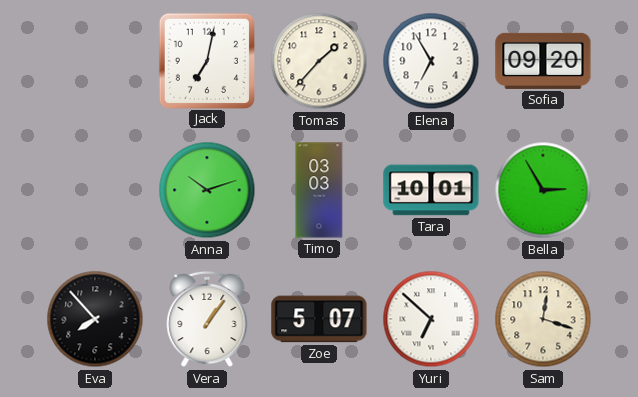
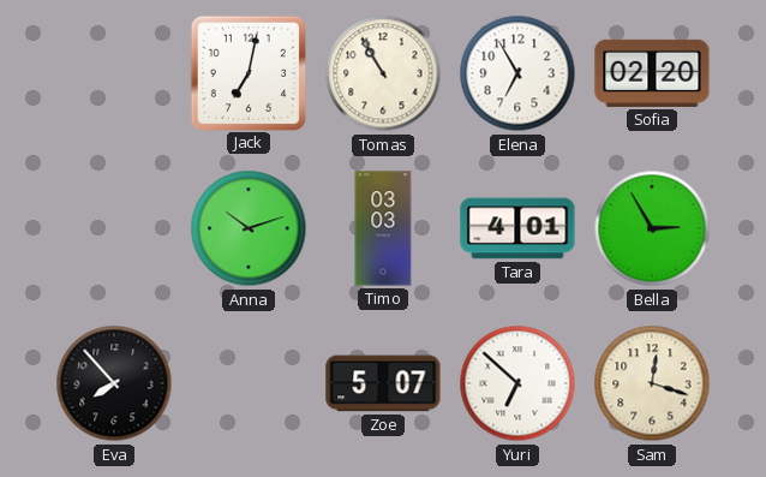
Tomas: 1:37 -> 10:55 (383, 73)
Sofia: 09:20 -> 02:20 (652, 73)
Tara: 10:01 -> 4:01 (517, 228)
Vera: 1:06 -> none (207, 319)
